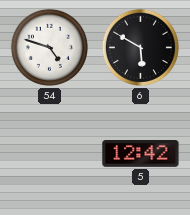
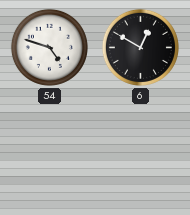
6: 5:50 -> 12:50 (140, 47)
5: 12:42 -> none (141, 154)
